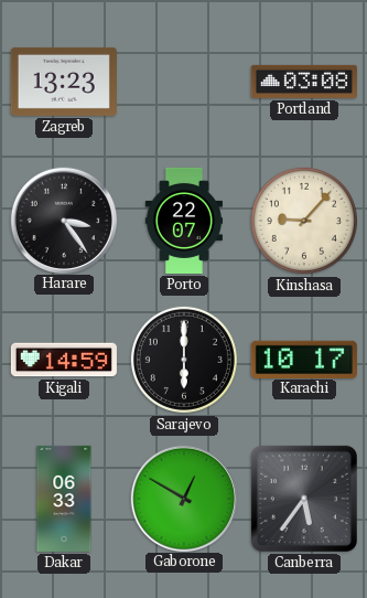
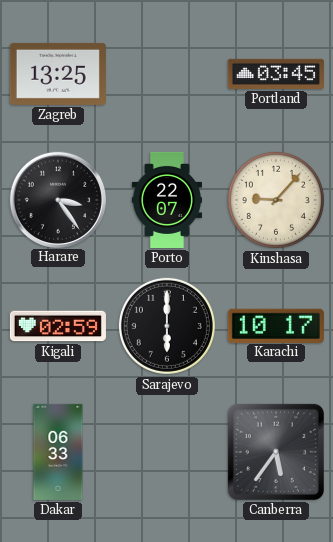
Zagreb: 13:23 -> 13:25 (58, 74)
Portland: 03:08 -> 03:45 (276, 74)
Kigali: 14:59 -> 02:59 (58, 326)
Gaborone: 12:50 -> none (183, 498)
